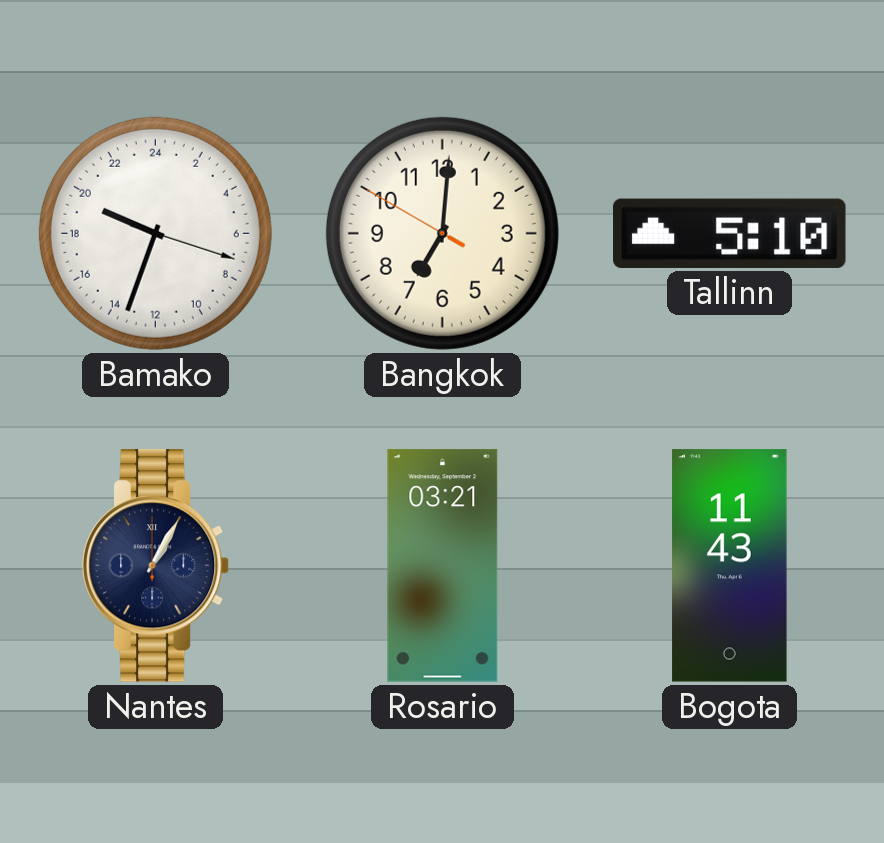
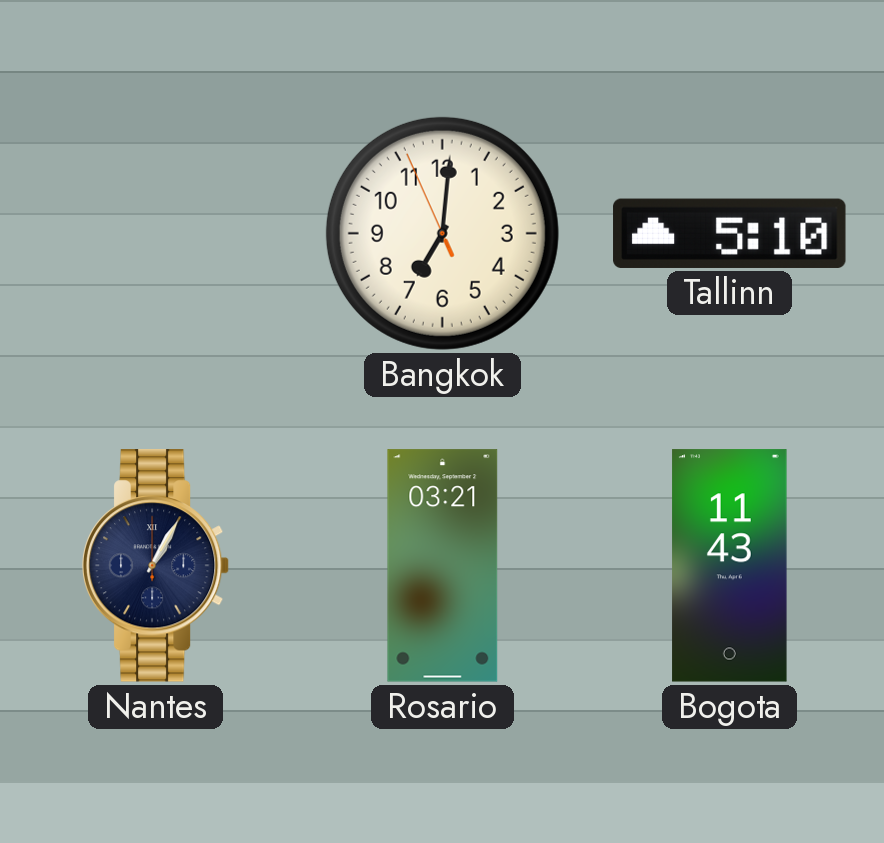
Bamako: 19:33 -> none (155, 233)
Bangkok: 7:00:50 -> 7:00:56 (442, 233)
